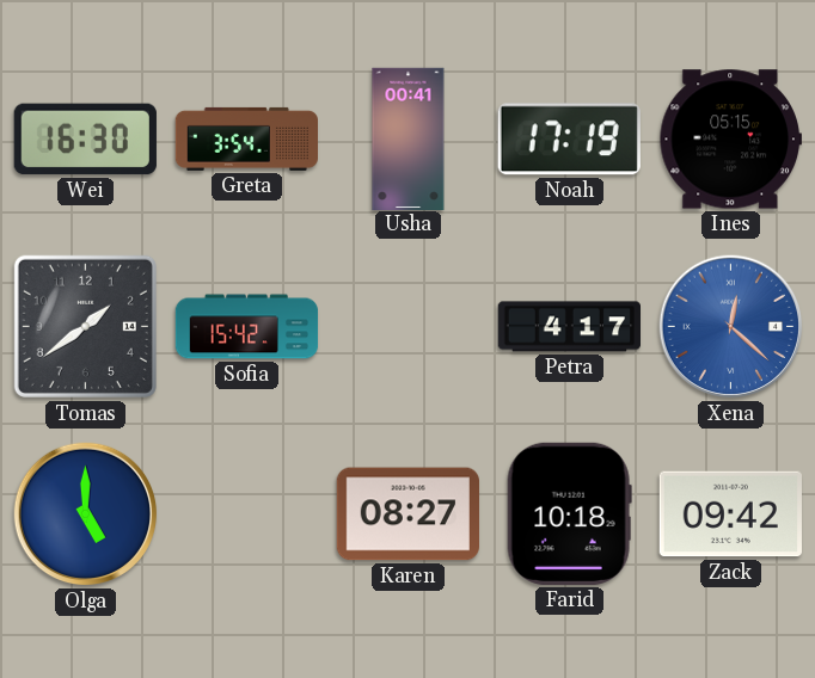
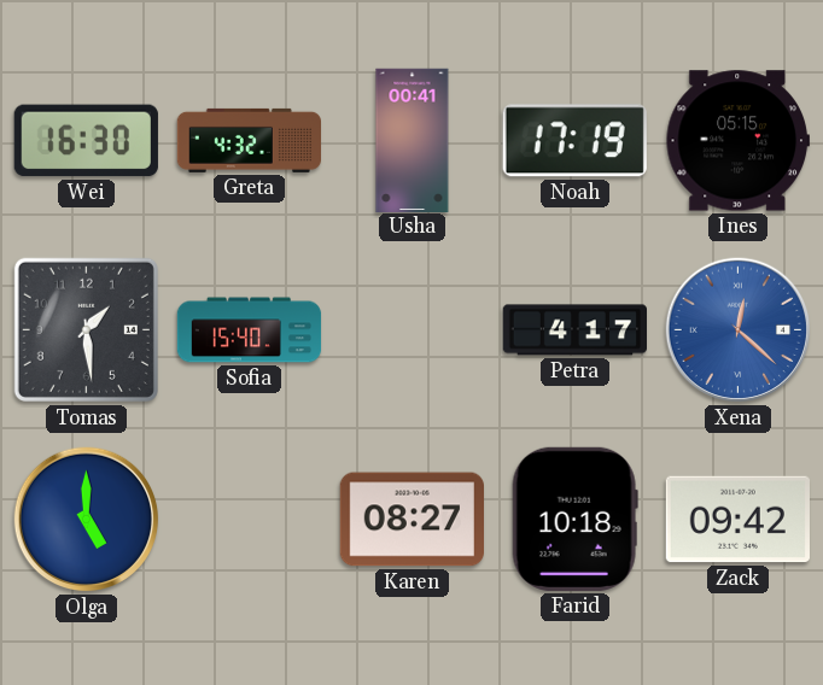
Greta: 3:54 -> 4:32 (249, 140)
Tomas: 1:39 -> 1:29 (86, 329)
Sofia: 15:42 -> 15:40 (250, 330)
